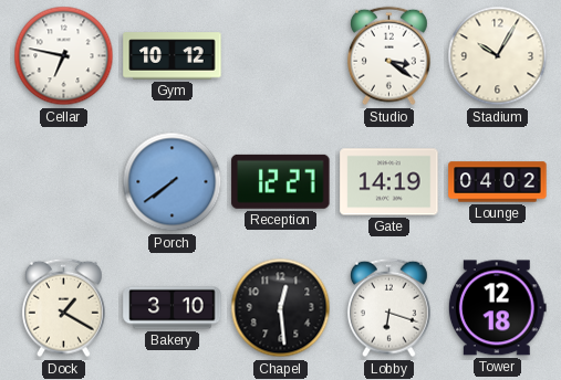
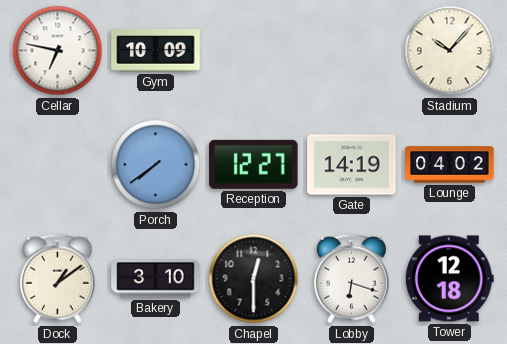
Gym: 10:12 -> 10:09 (156, 51)
Studio: 3:21 -> none (388, 56)
Stadium: 10:05 -> 10:07 (450, 51)
Dock: 1:20 -> 1:09 (57, 279)
Chapel: 12:29 -> 12:30 (254, 279)
